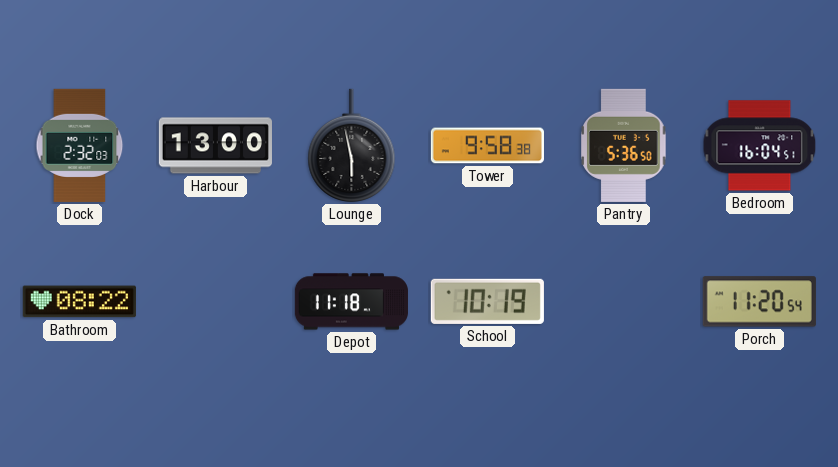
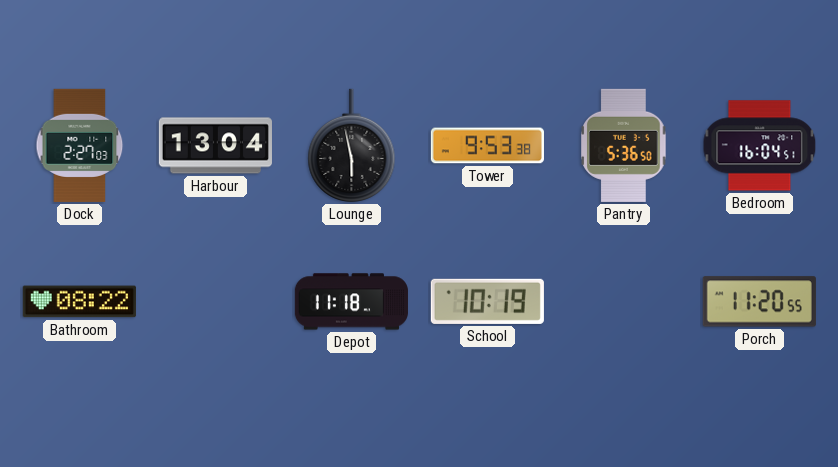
Dock: 2:32 -> 2:27 (80, 145)
Harbour: 13:00 -> 13:04 (215, 146)
Tower: 9:58 -> 9:53 (487, 146)
Porch: 11:20:54 -> 11:20:55 (759, 302)
